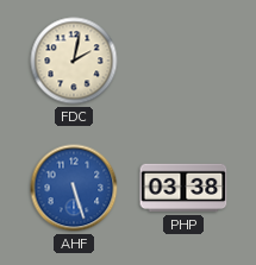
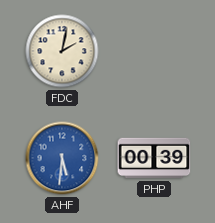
AHF: 5:27 -> 5:31 (62, 158)
PHP: 03:38 -> 00:39 (154, 158)
